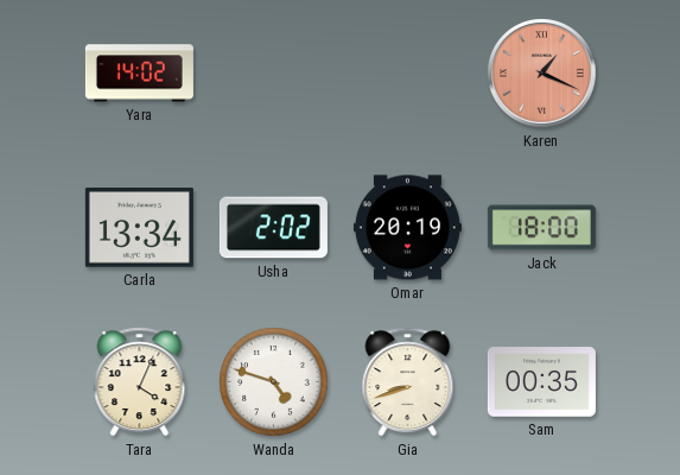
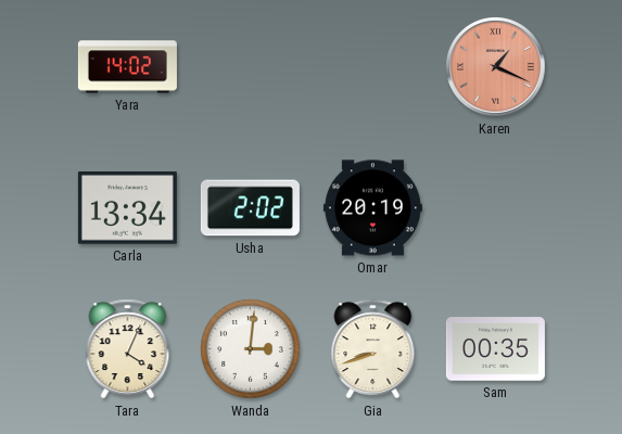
Jack: 18:00 -> none (541, 228)
Wanda: 4:48 -> 3:01 (251, 349)
